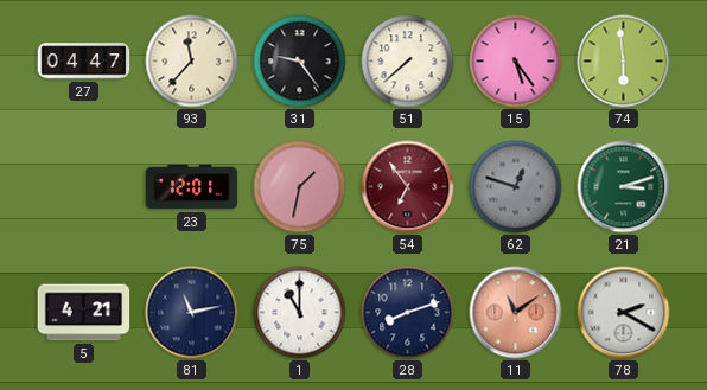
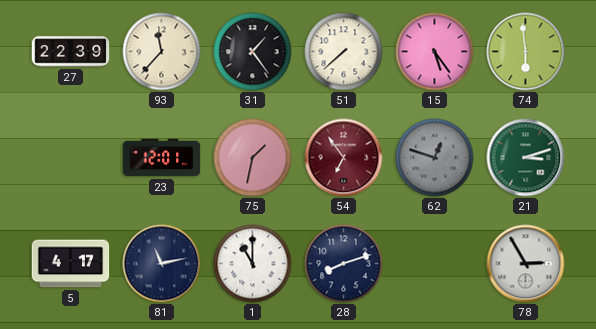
27: 04:47 -> 22:39 (71, 52)
31: 9:24 -> 1:24 (253, 52)
5: 4:21 -> 4:17 (71, 264)
11: 11:09 -> none (516, 313)
78: 2:20 -> 2:55 (526, 264)
